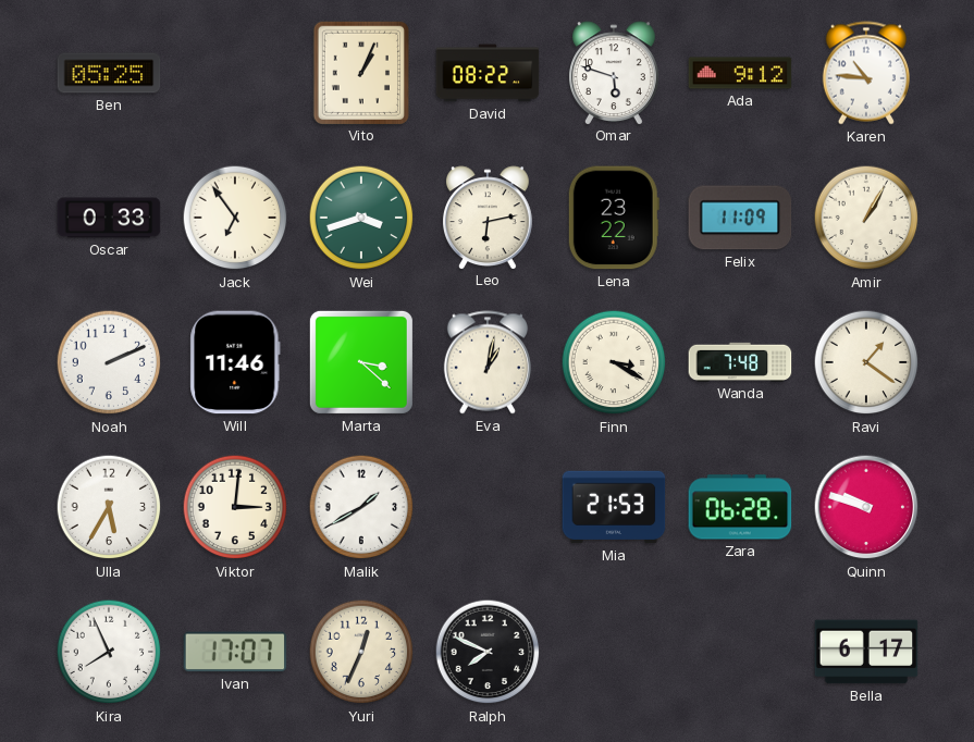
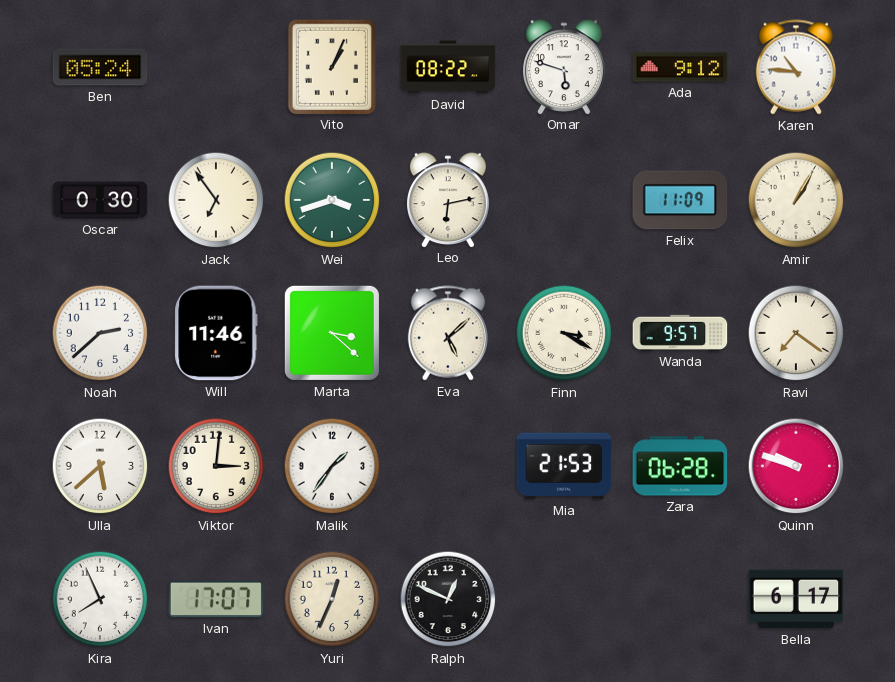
Ben: 05:25 -> 05:24 (100, 67)
Oscar: 0:33 -> 0:30 (100, 200)
Lena: 23:22 -> none (614, 218)
Noah: 2:11 -> 2:38 (100, 333)
Eva: 1:02 -> 5:08 (447, 333)
Wanda: 7:48 -> 9:57 (680, 333)
Ravi: 1:21 -> 7:21 (796, 333)
Ulla: 5:35 -> 5:38 (100, 466)
Malik: 1:40 -> 1:36 (332, 466)
Ralph: 7:49 -> 12:49 (448, 599)
